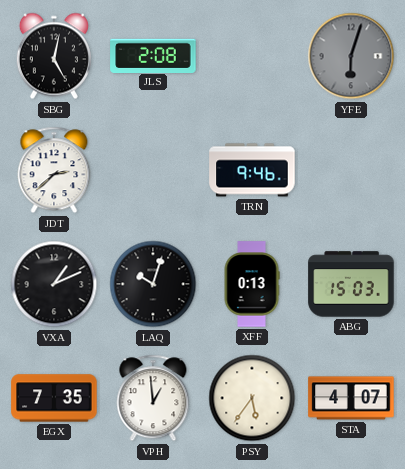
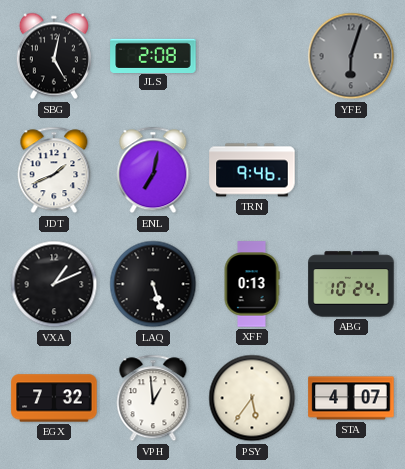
JDT: 2:38 -> 1:41 (54, 170)
ENL: none -> 7:02 (153, 170)
LAQ: 10:03 -> 5:27 (153, 284)
ABG: 15:03 -> 10:24 (351, 284)
EGX: 7:35 -> 7:32 (54, 398)
